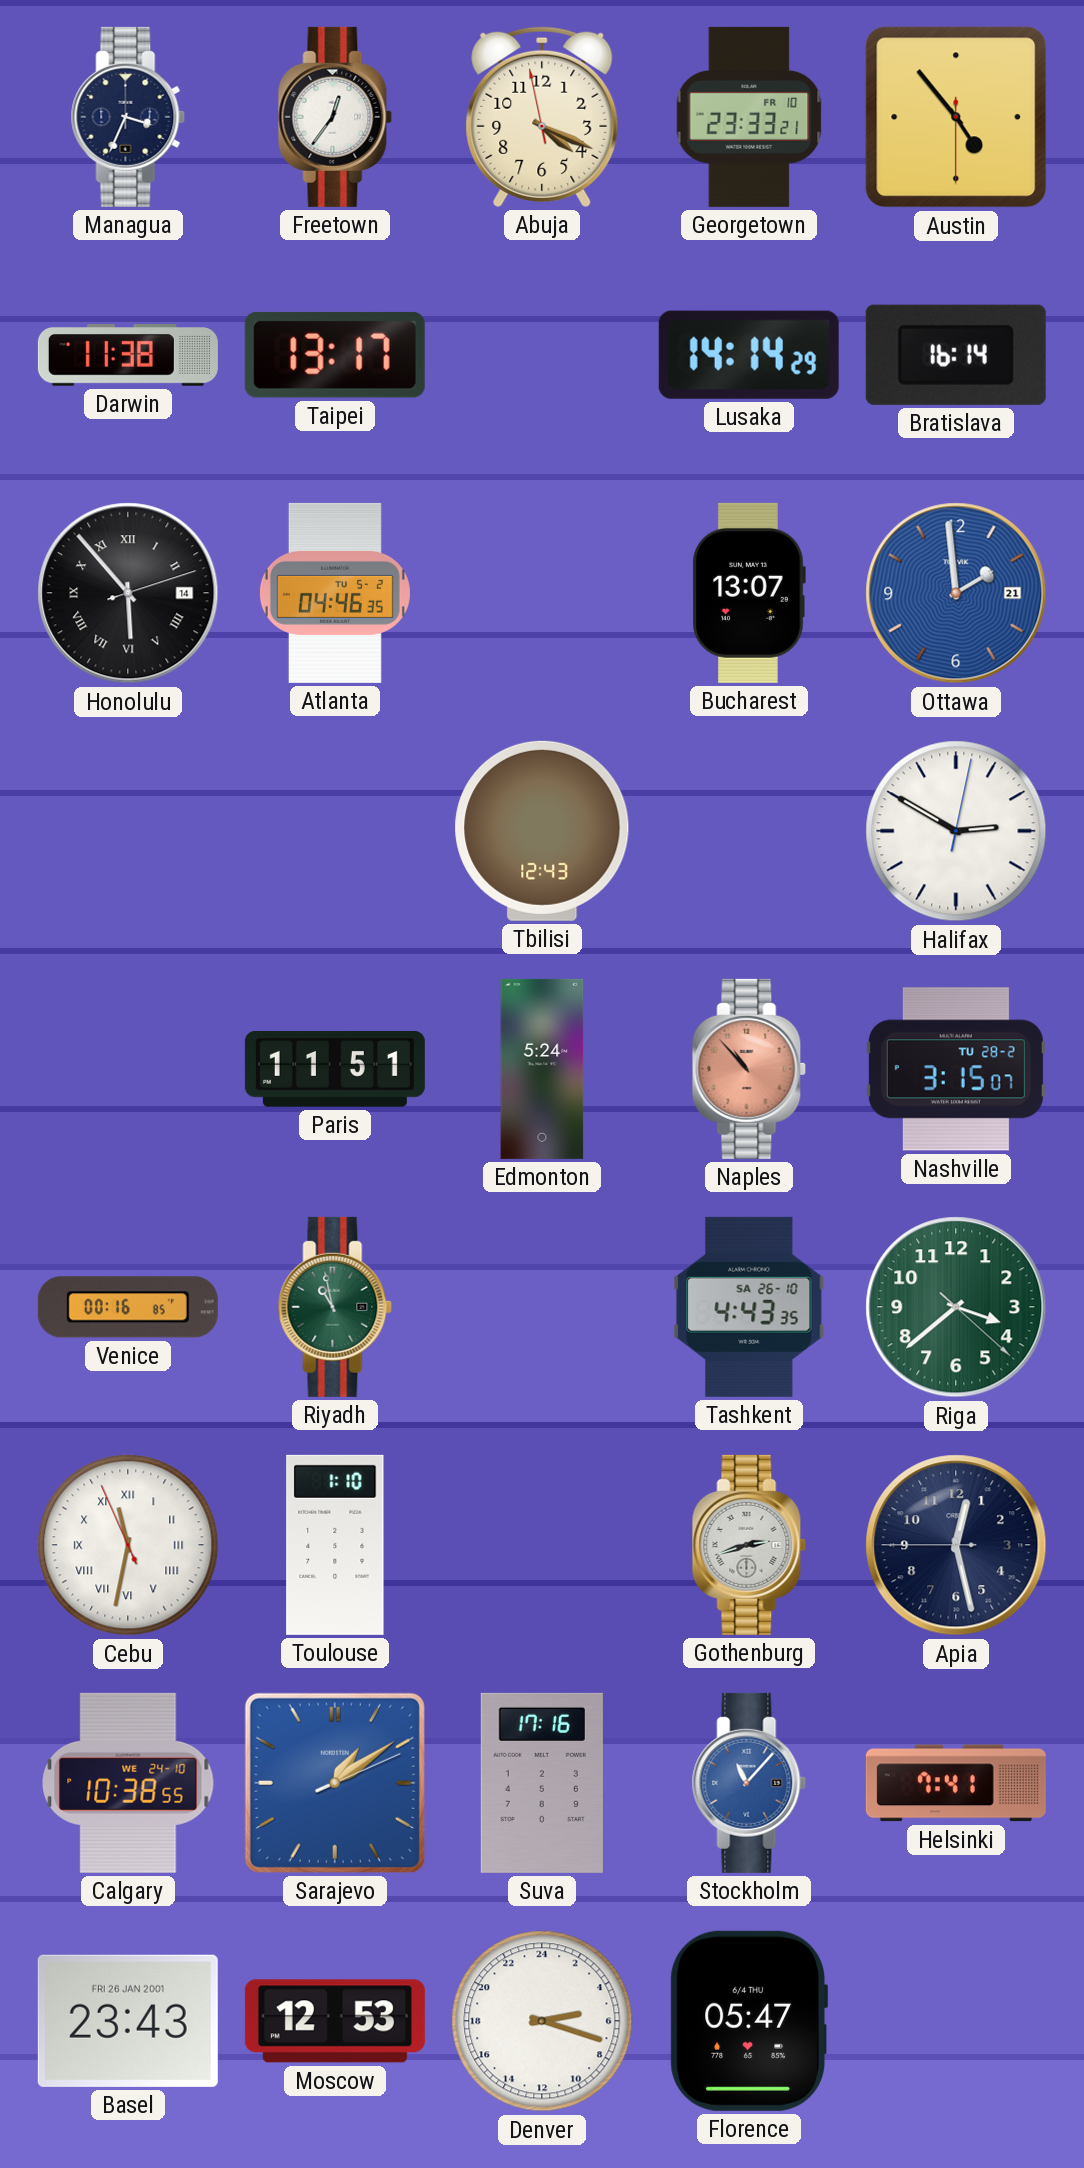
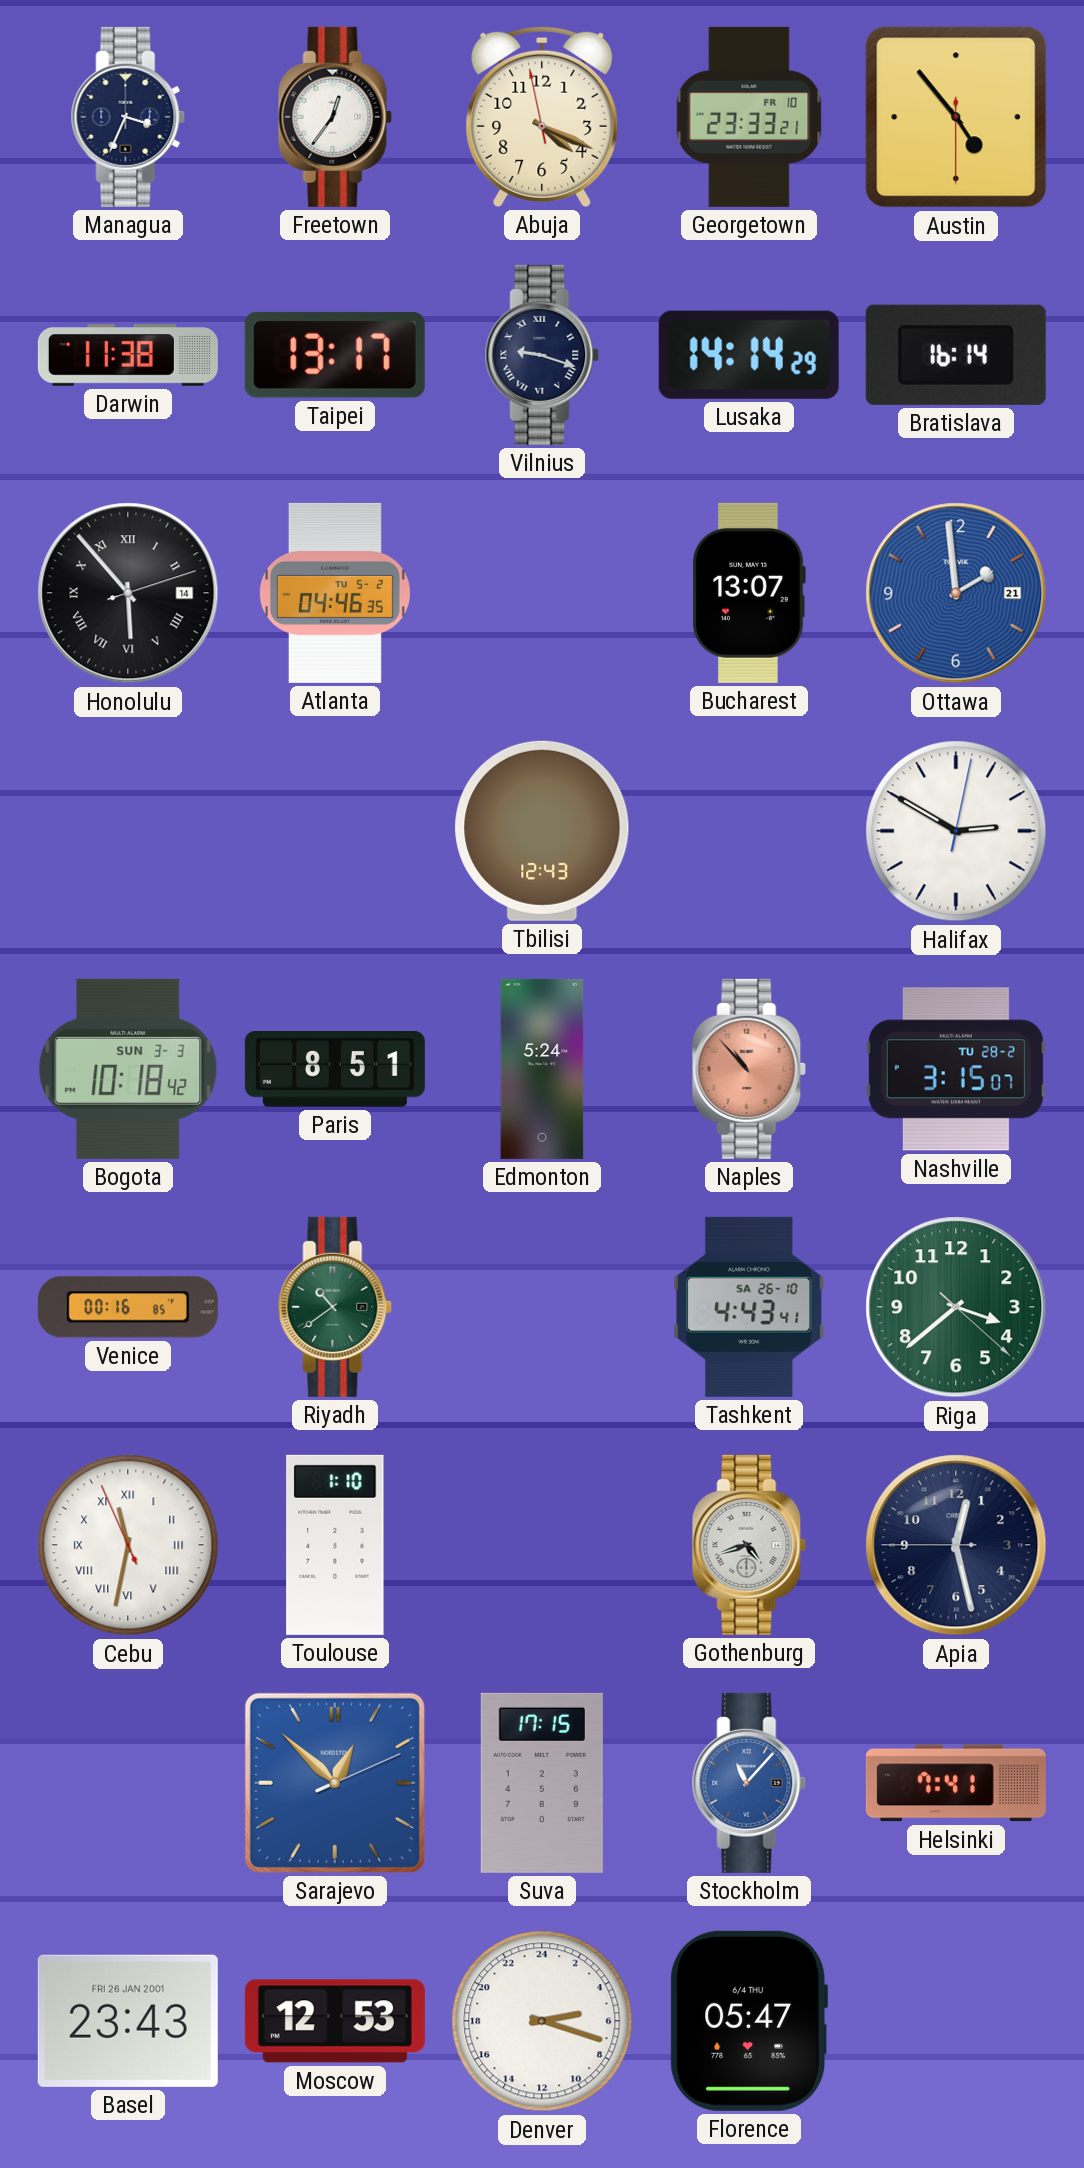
Vilnius: none -> 9:18 (542, 355)
Bogota: none -> 10:18 (128, 1069)
Paris: 11:51 -> 8:51 (335, 1069)
Riyadh: 10:58 -> 10:39 (335, 1307)
Tashkent: 4:43:35 -> 4:43:41 (749, 1307)
Gothenburg: 2:42 -> 4:42 (749, 1545)
Calgary: 10:38 -> none (128, 1783)
Sarajevo: 1:09 -> 12:52 (335, 1783)
Suva: 17:16 -> 17:15 (542, 1783)
